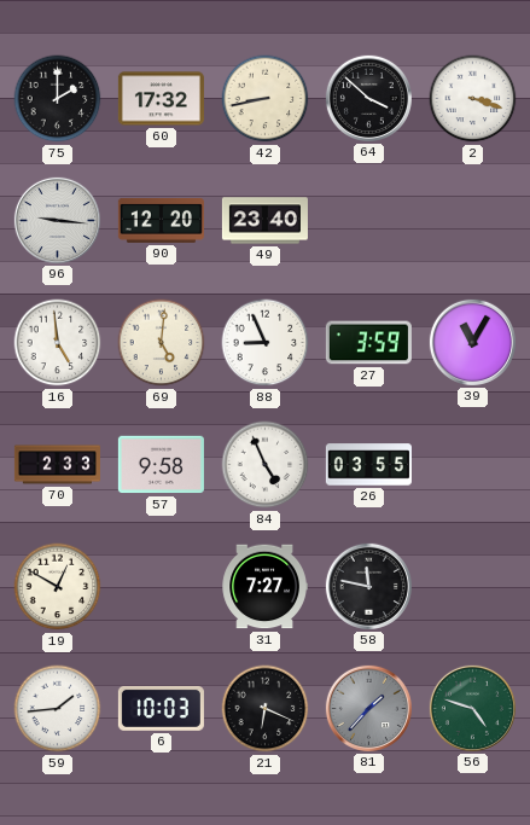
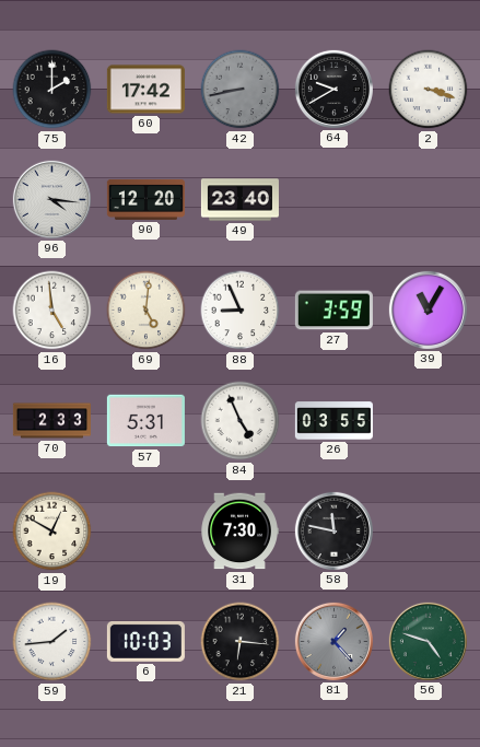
60: 17:32 -> 17:42 (145, 90)
42 dial: cream -> grey (241, 90)
64: 3:52 -> 9:40 (333, 89)
96: 9:16 -> 4:16 (51, 199)
57: 9:58 -> 5:31 (145, 421)
31: 7:27 -> 7:30 (239, 532)
21: 6:19 -> 6:16 (241, 642)
81: 1:37 -> 1:23 (333, 641)
